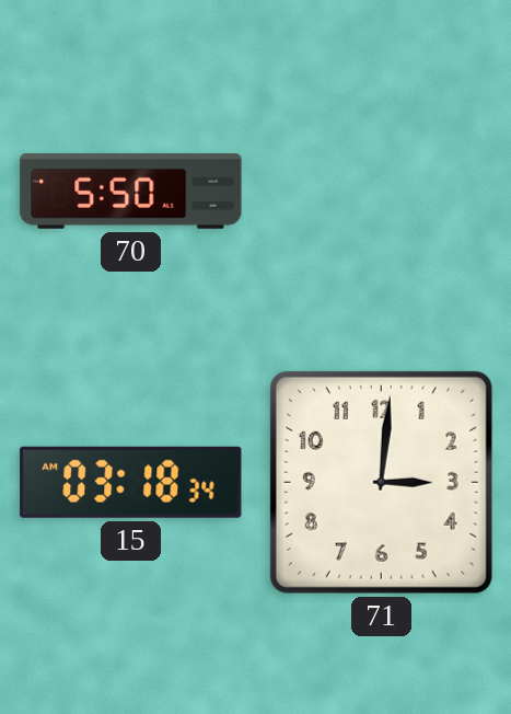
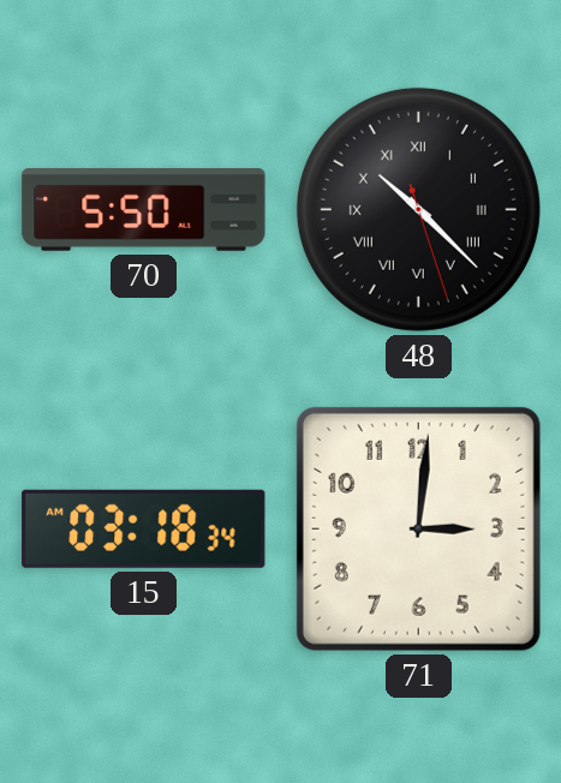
48: none -> 10:22 (418, 209)
